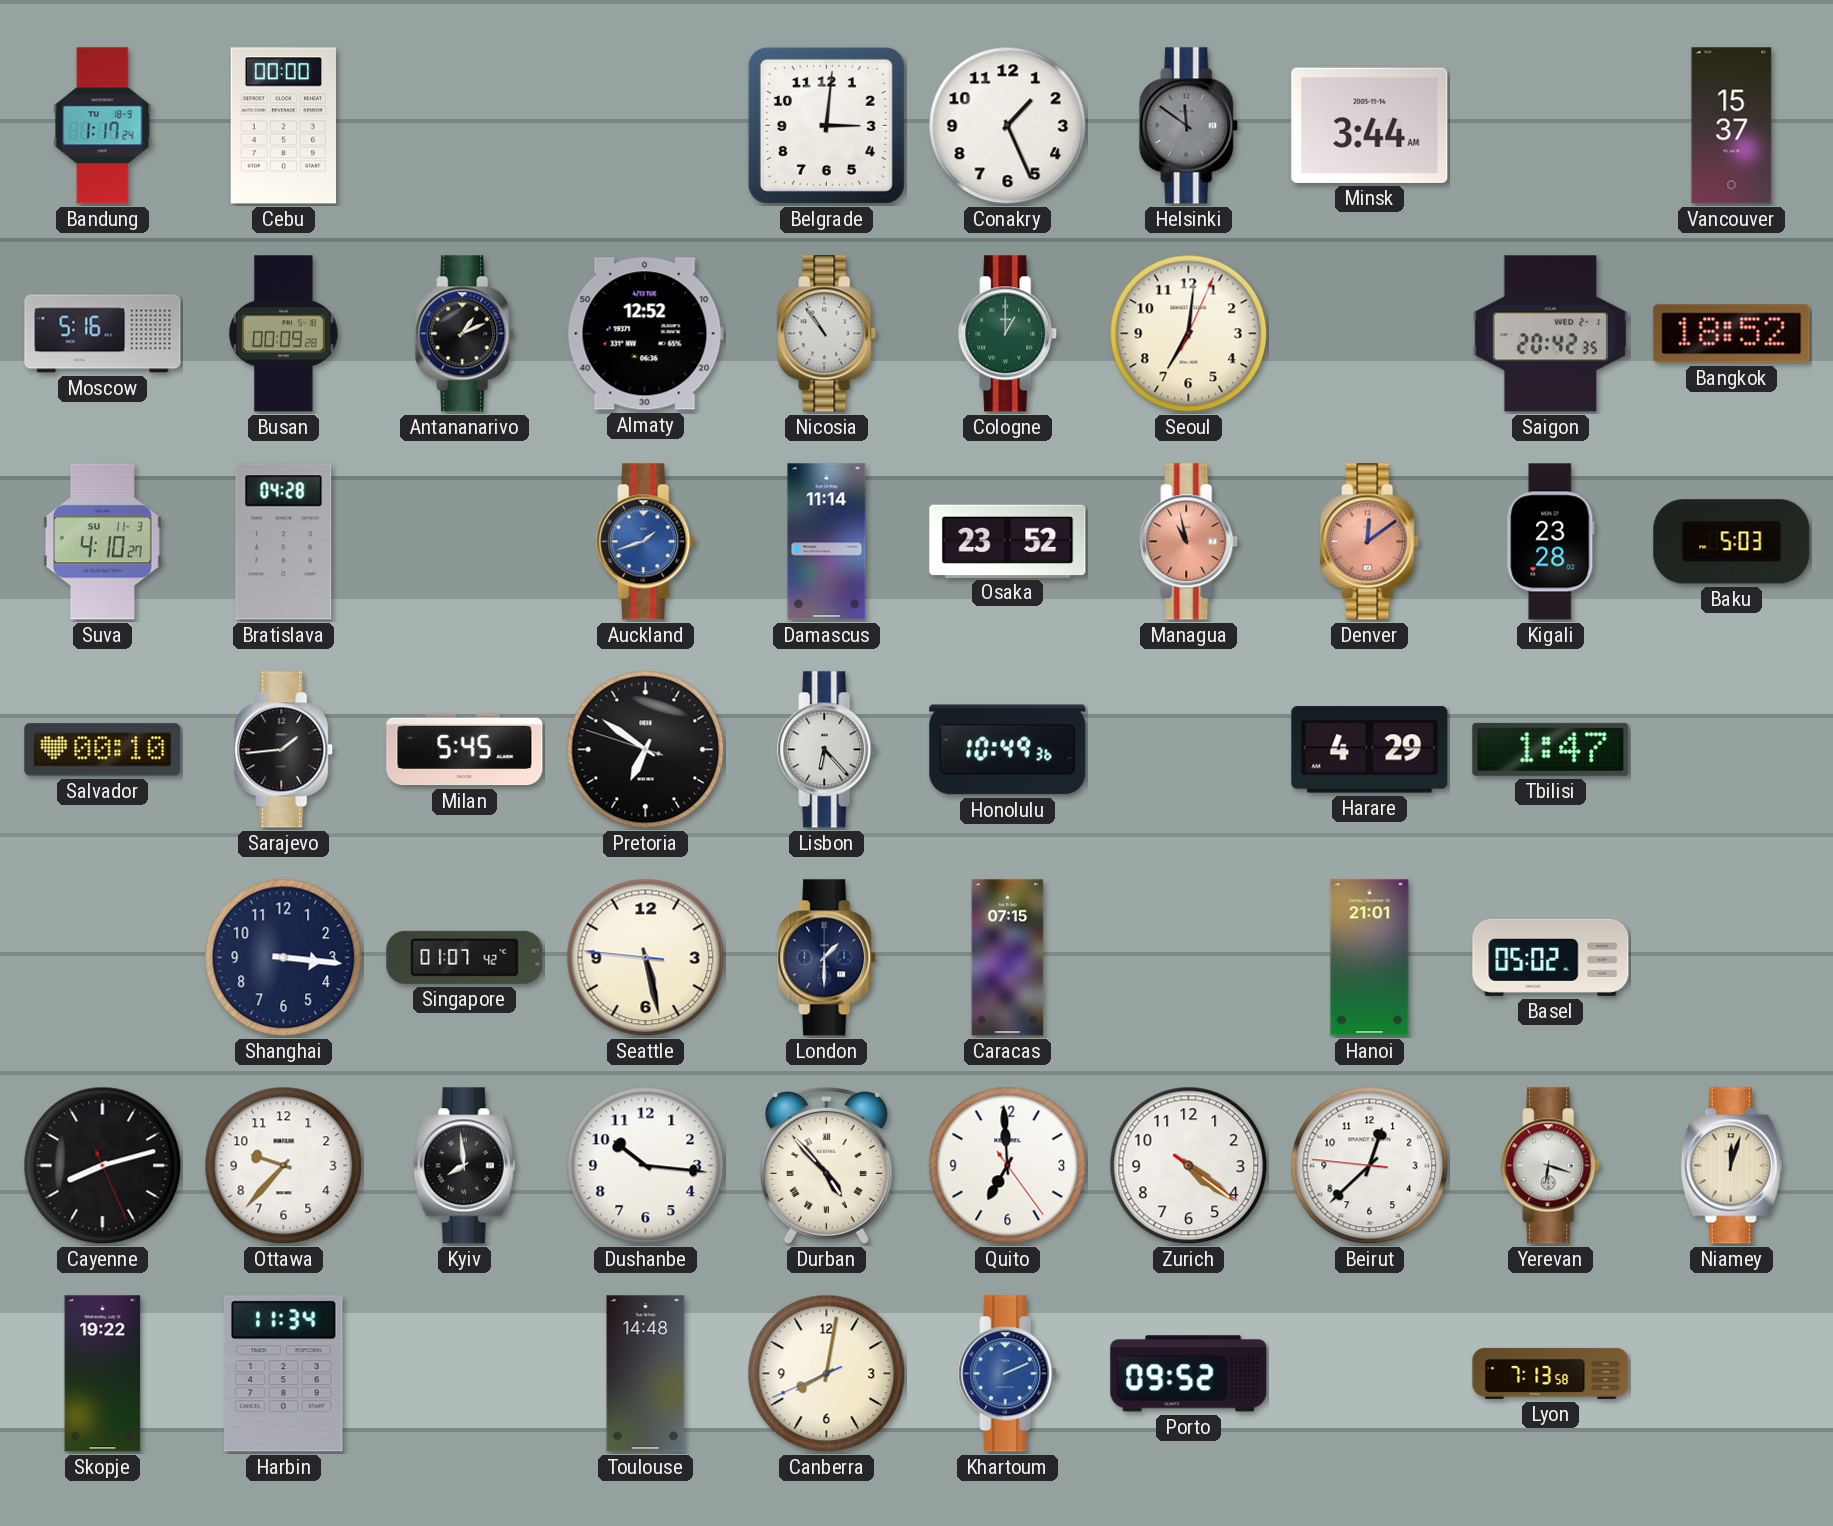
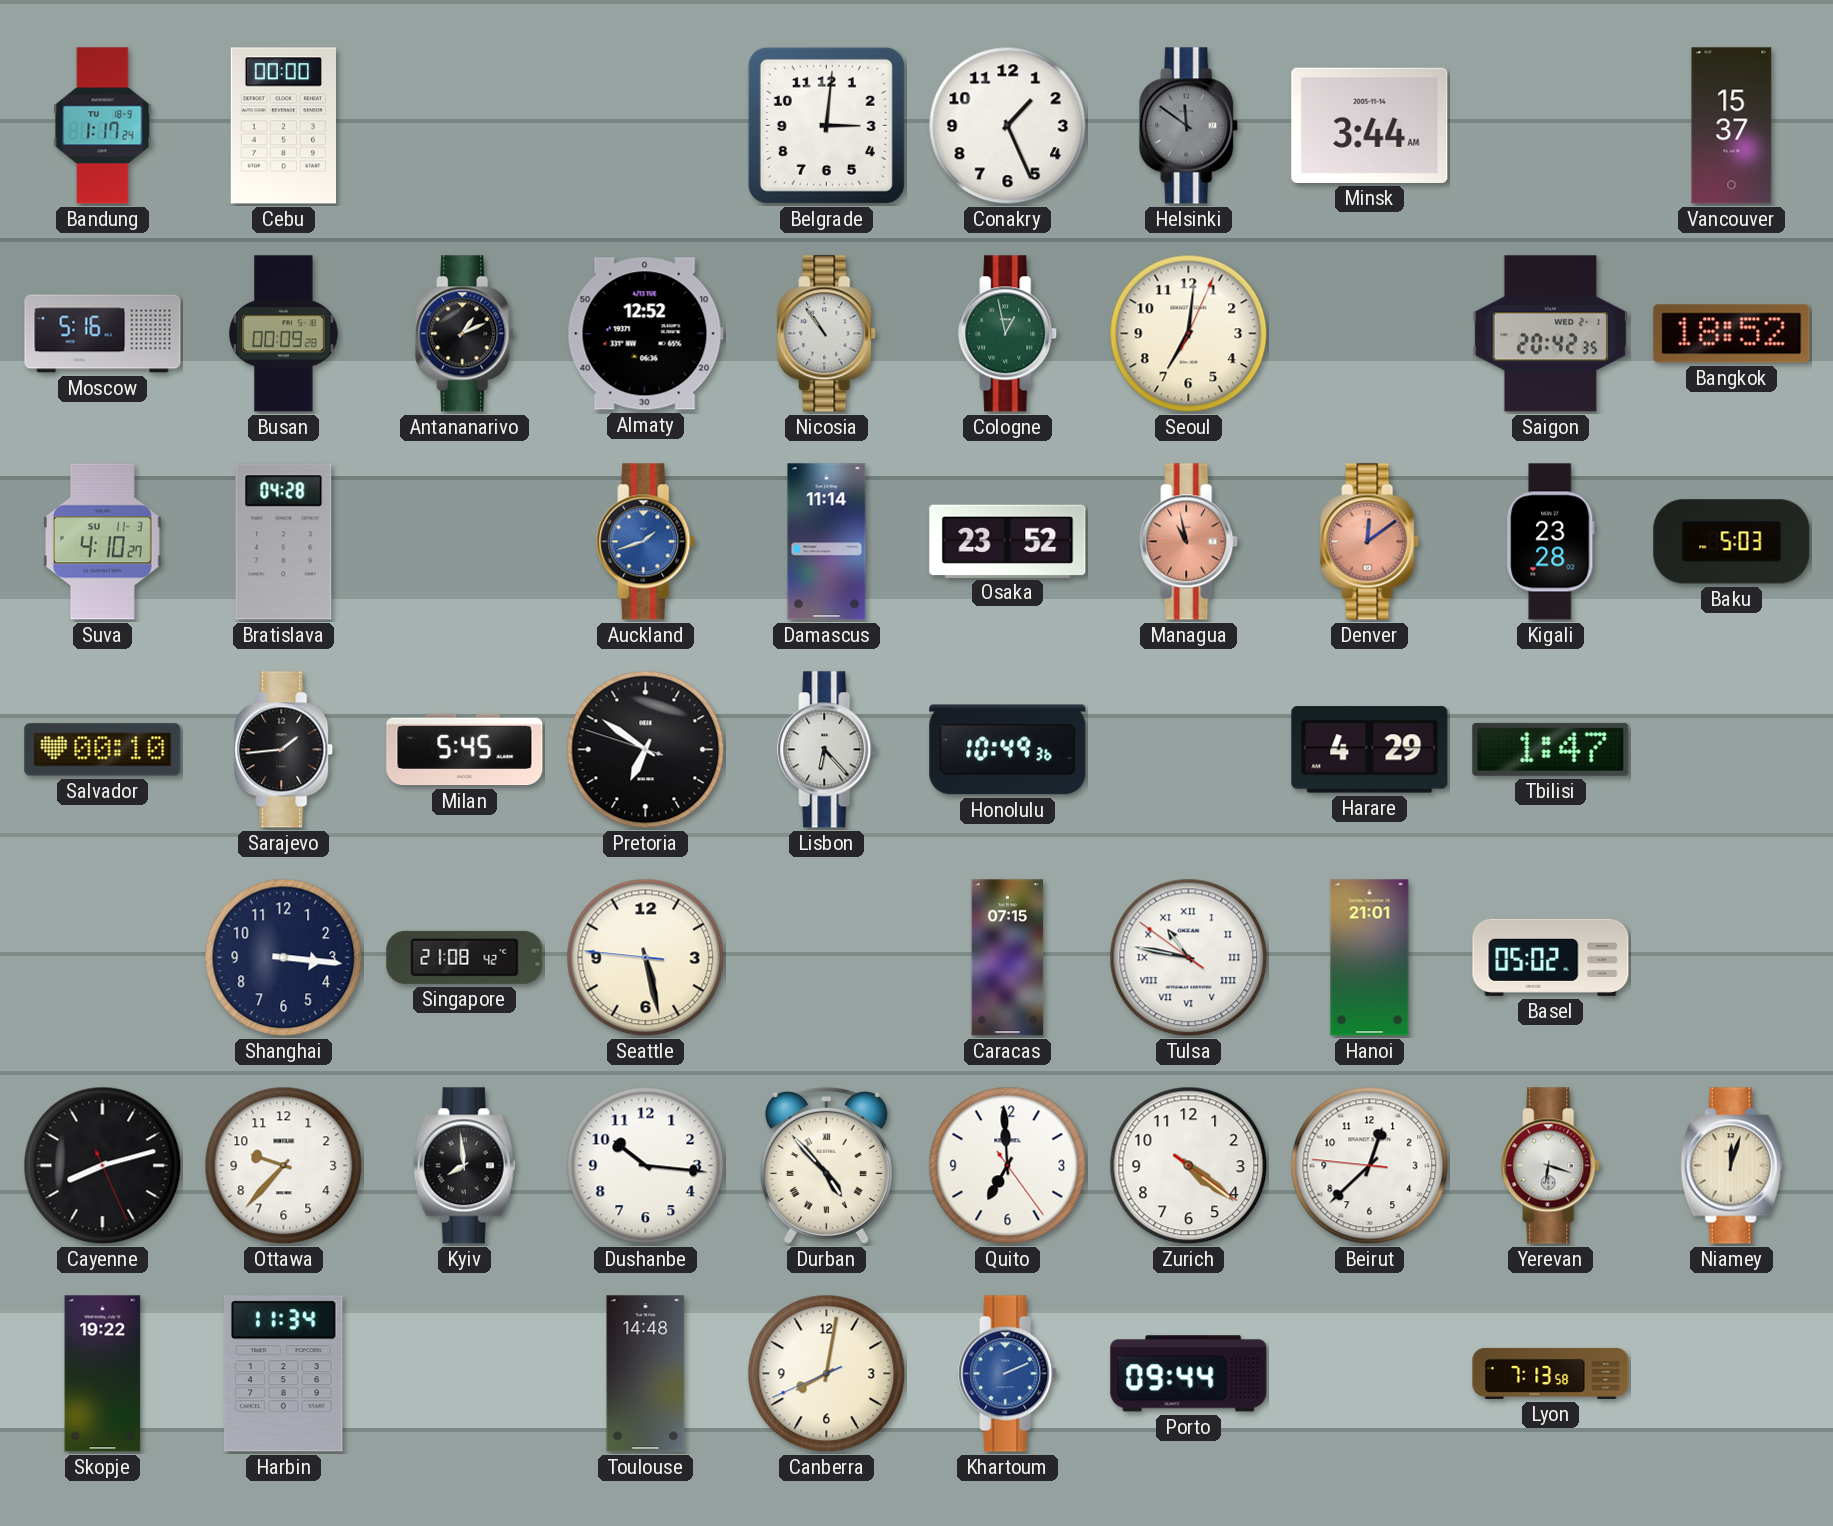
Cologne: 1:00 -> 12:58 (1008, 334)
Singapore: 01:07 -> 21:08 (465, 957)
London: 1:30 -> none (827, 958)
Tulsa: none -> 10:46 (1189, 958)
Porto: 09:52 -> 09:44 (1189, 1374)
